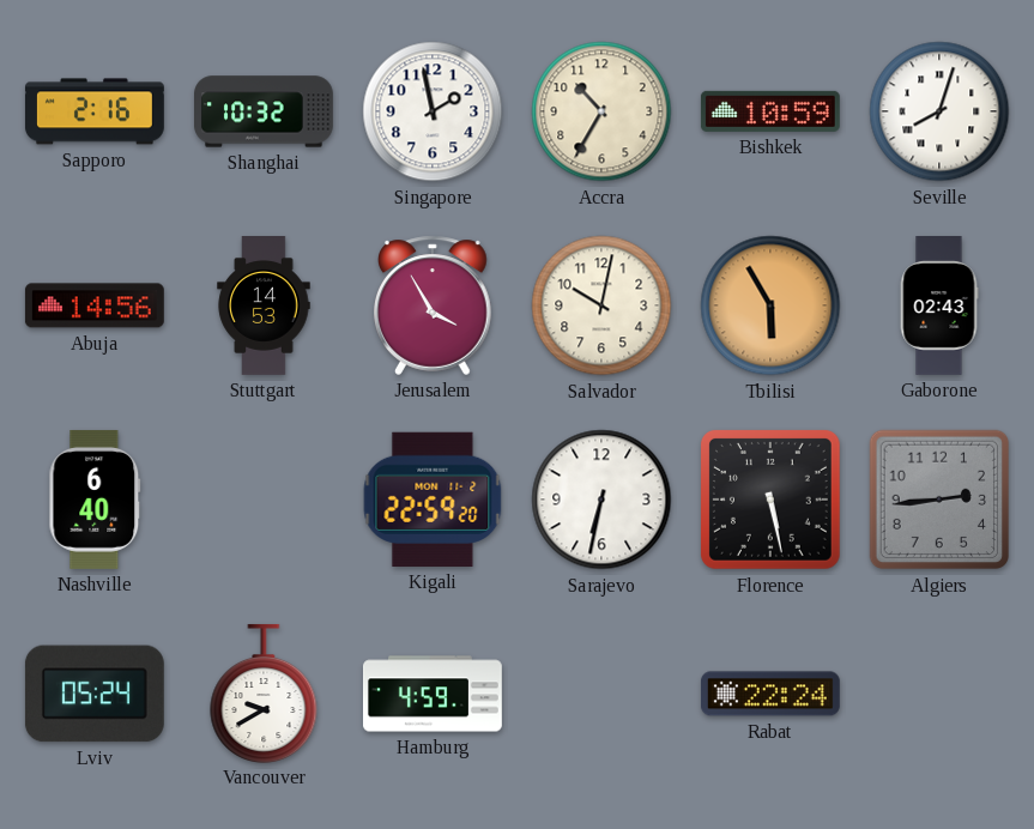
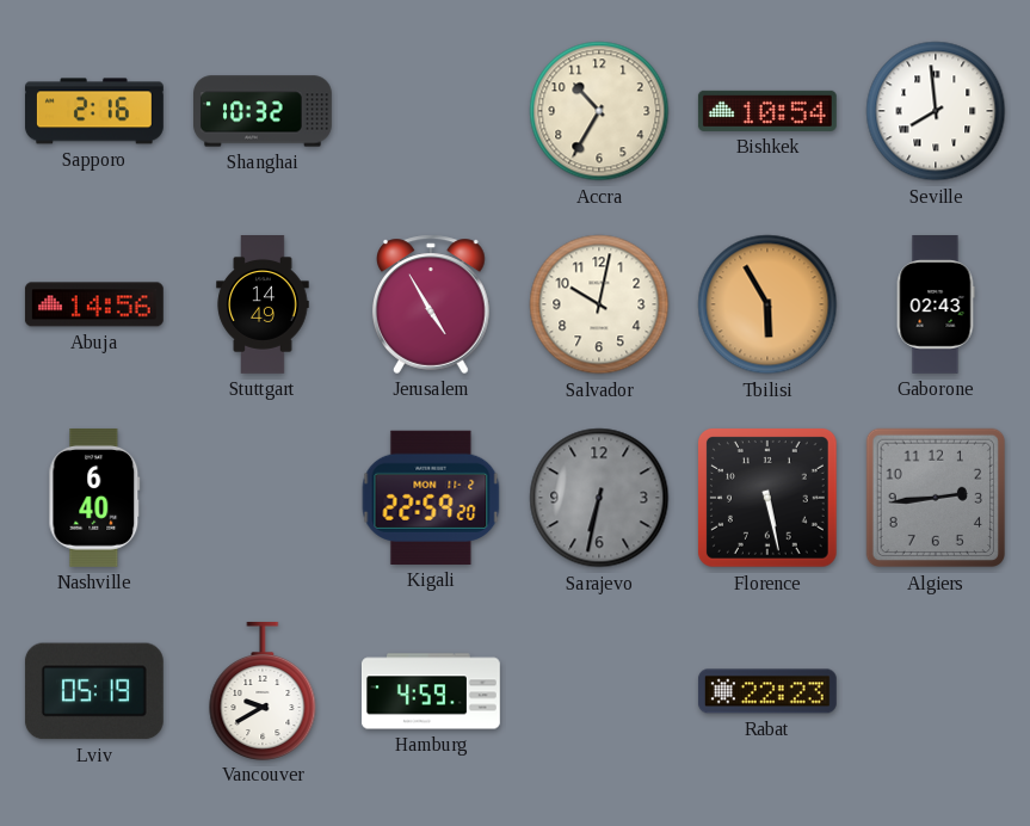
Singapore: 1:58 -> none (433, 111)
Bishkek: 10:59 -> 10:54 (767, 111)
Seville: 8:03 -> 7:59 (936, 111)
Stuttgart: 14:53 -> 14:49 (263, 306)
Jerusalem: 3:55 -> 4:55 (432, 304)
Sarajevo dial: white -> grey (599, 498)
Lviv: 05:24 -> 05:19 (94, 691)
Rabat: 22:24 -> 22:23 (767, 691)
